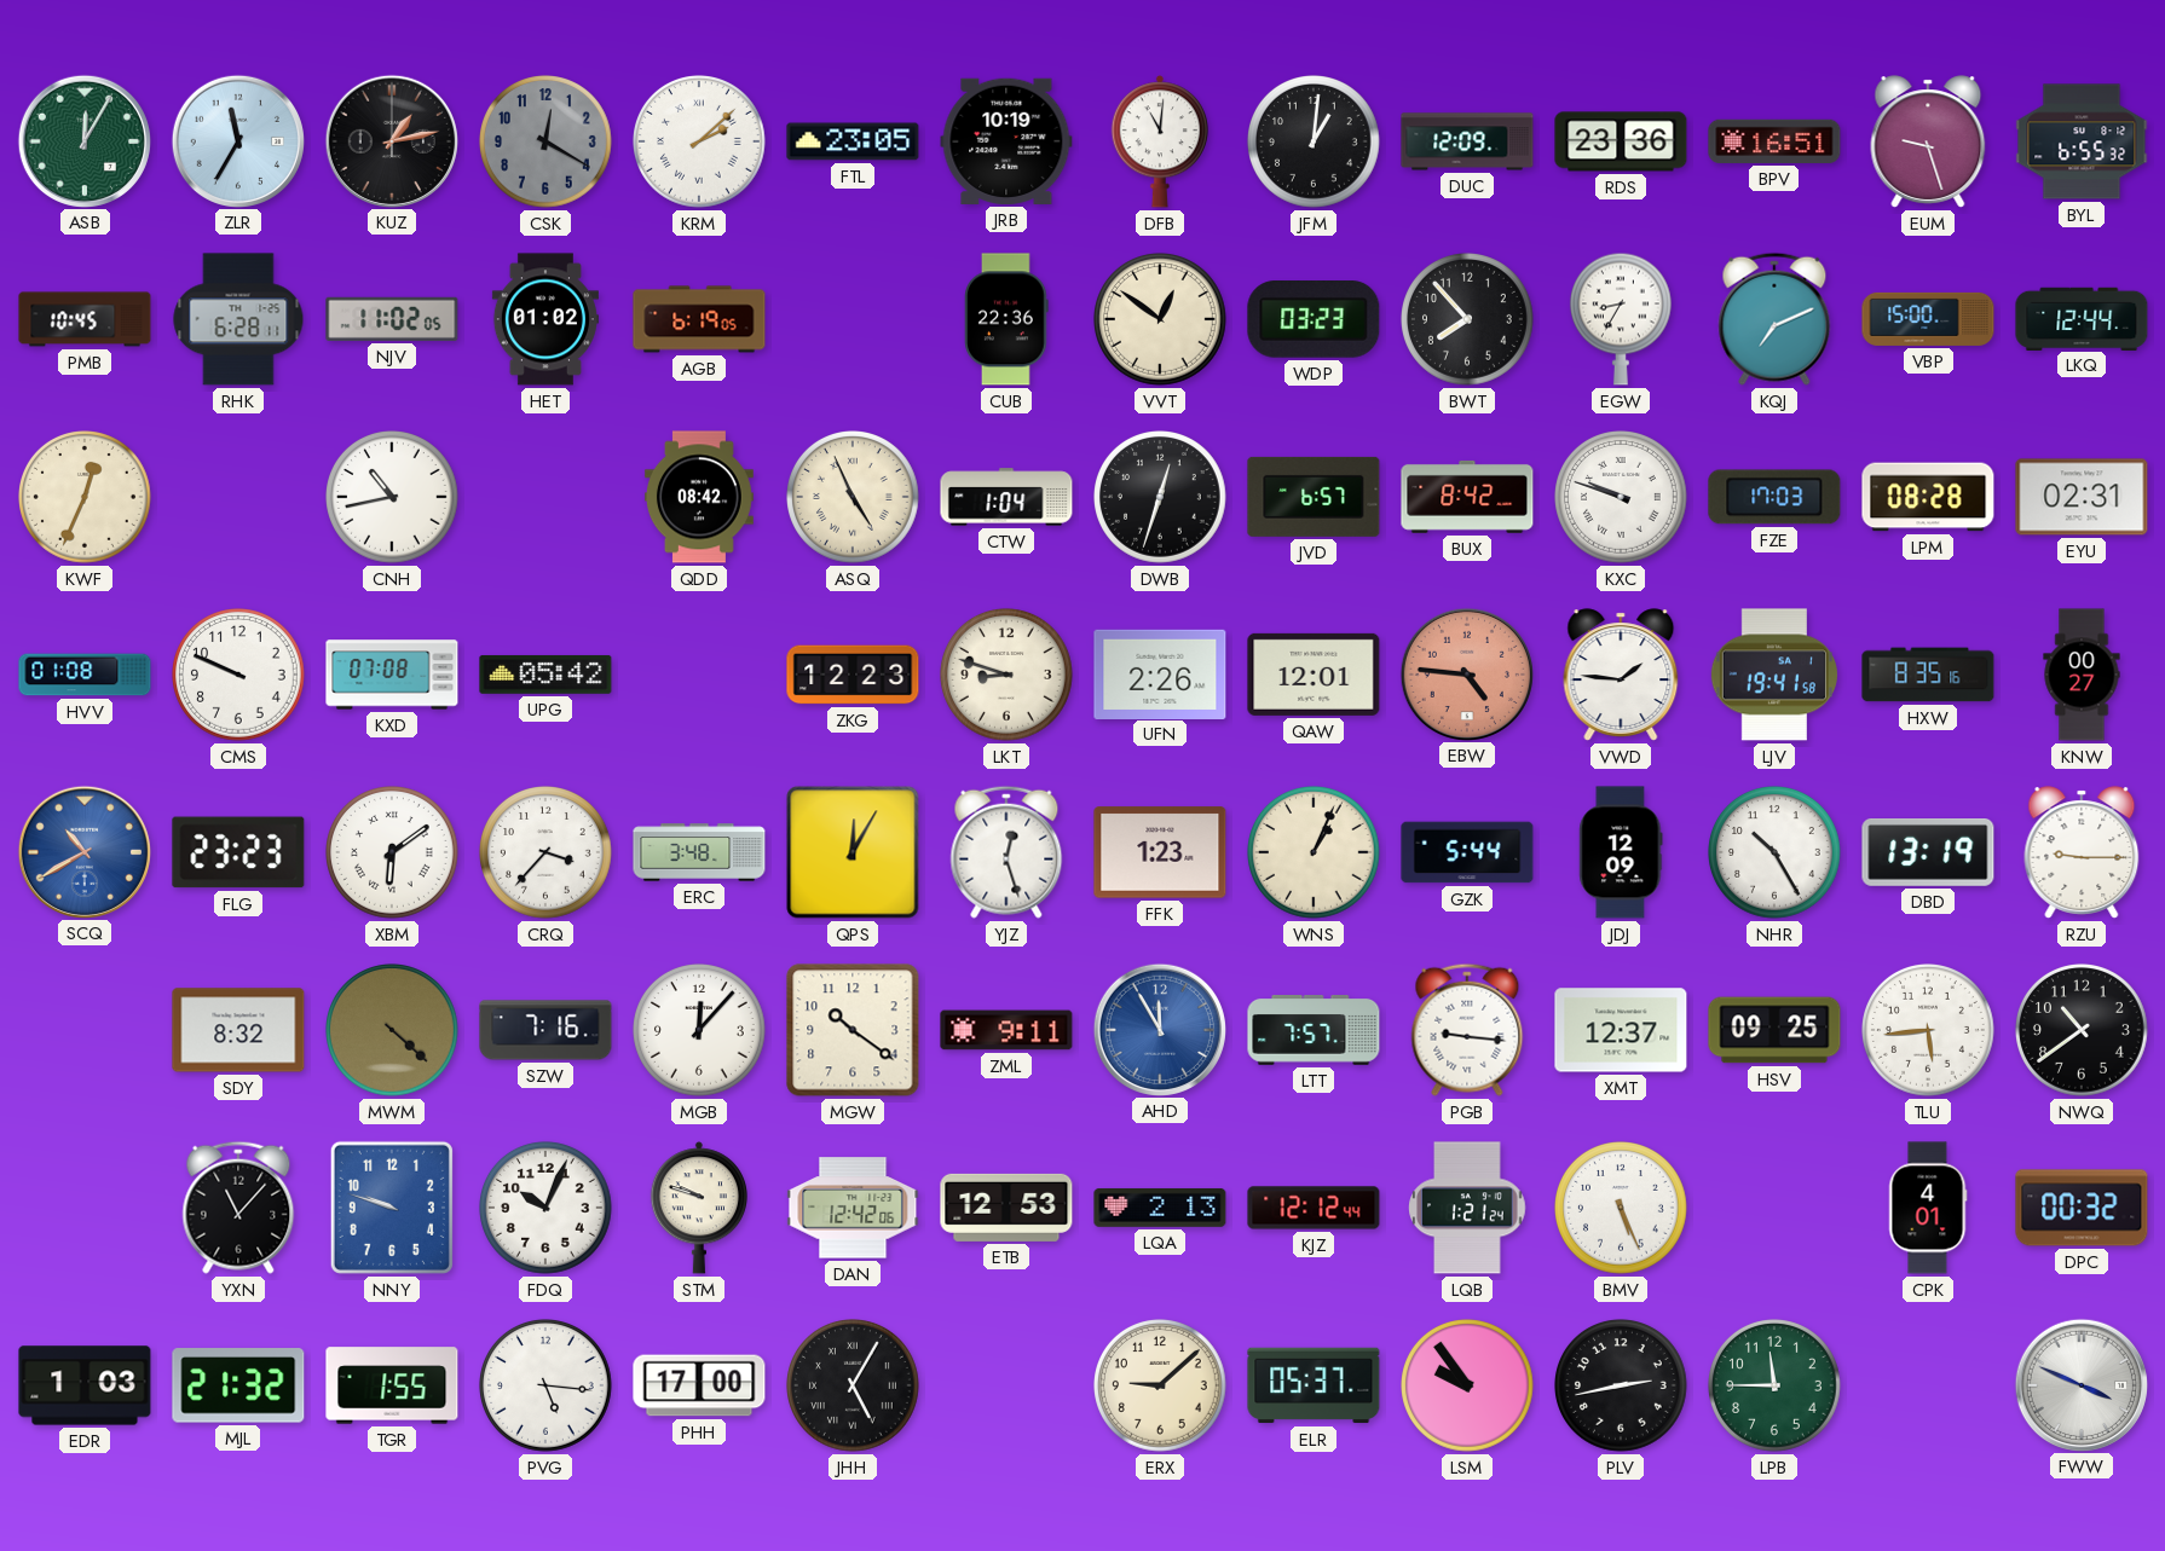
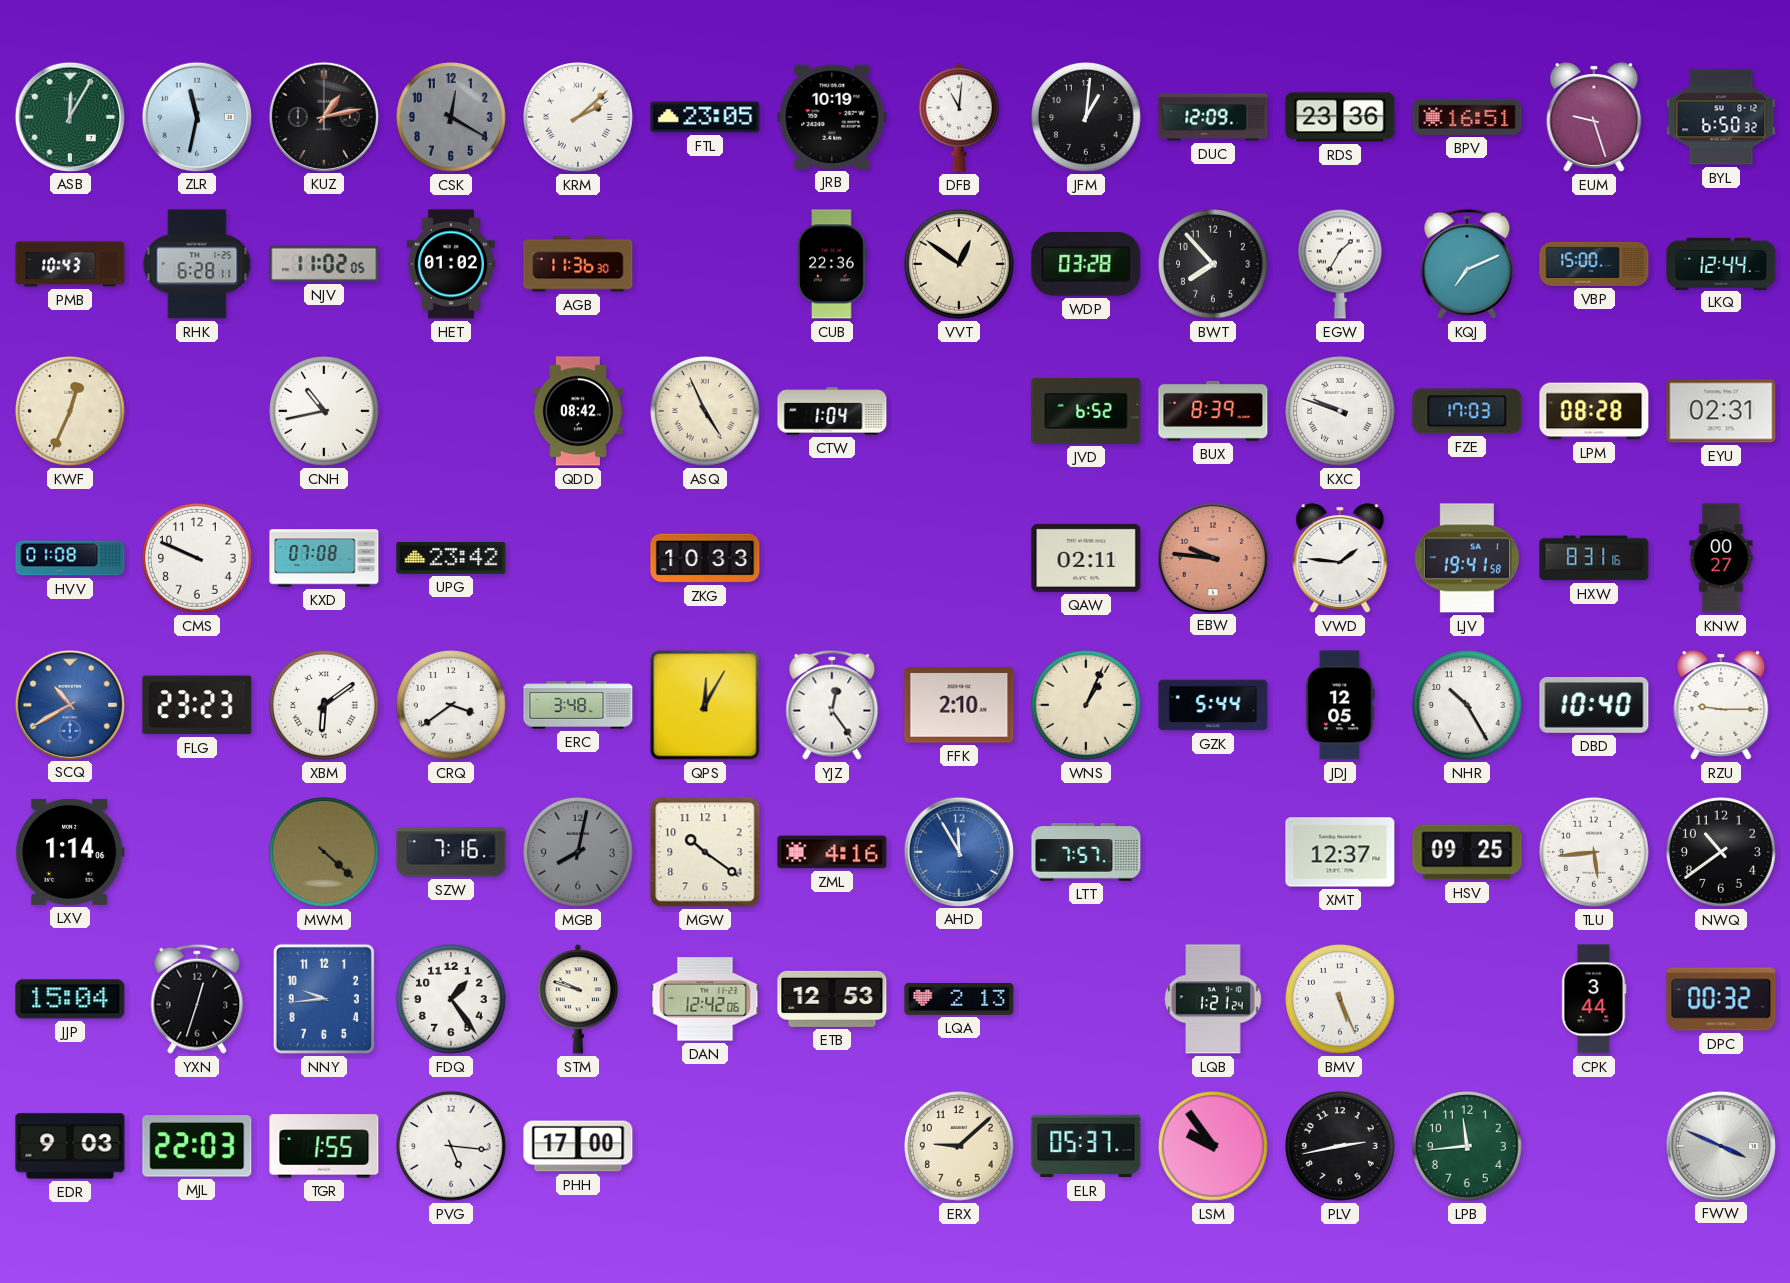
ZLR: 11:35 -> 11:32 (196, 116)
BYL: 6:55 -> 6:50 (1721, 117)
PMB: 10:45 -> 10:43 (70, 264)
AGB: 6:19 -> 11:36 (578, 264)
WDP: 03:23 -> 03:28 (1086, 265)
EGW: 8:35 -> 1:35 (1340, 264)
DWB: 12:33 -> none (1161, 498)
JVD: 6:57 -> 6:52 (1086, 411)
BUX: 8:42 -> 8:39 (1213, 411)
UPG: 05:42 -> 23:42 (451, 558)
ZKG: 12:23 -> 10:33 (705, 558)
LKT: 8:48 -> none (1008, 676)
UFN: 2:26 -> none (1160, 673)
QAW: 12:01 -> 02:11 (1086, 558)
EBW: 4:46 -> 9:46 (1212, 557)
HXW: 8:35 -> 8:31 (1594, 558)
CRQ: 3:37 -> 3:39 (452, 706)
YJZ: 12:27 -> 12:24 (832, 705)
FFK: 1:23 -> 2:10 (959, 705)
JDJ: 12:09 -> 12:05 (1340, 705)
DBD: 13:19 -> 10:40 (1594, 706)
LXV: none -> 1:14 (70, 852)
SDY: 8:32 -> none (238, 1030)
MGB: 12:07 -> 8:02 (579, 853)
MGB dial: white -> grey (579, 853)
ZML: 9:11 -> 4:16 (832, 852)
PGB: 9:16 -> none (1467, 1030)
JJP: none -> 15:04 (70, 999)
YXN: 11:07 -> 12:33 (197, 999)
NNY: 9:48 -> 9:44 (324, 999)
FDQ: 10:04 -> 1:24 (452, 1000)
KJZ: 12:12 -> none (1314, 1208)
CPK: 4:01 -> 3:44 (1594, 999)
EDR: 1:03 -> 9:03 (70, 1146)
MJL: 21:32 -> 22:03 (197, 1146)
JHH: 5:05 -> none (854, 1387)
LPB: 11:45 -> 11:44 (1468, 1147)
